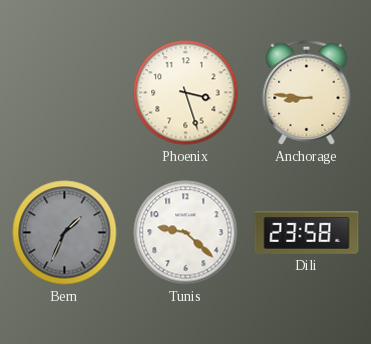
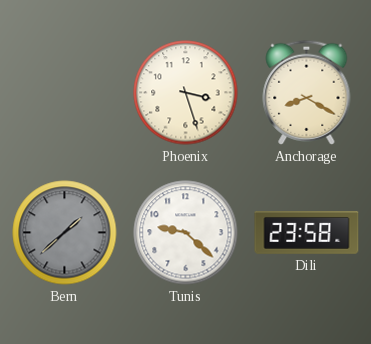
Anchorage: 8:46 -> 8:20 (307, 92)
Bern: 1:34 -> 1:38 (65, 233)
